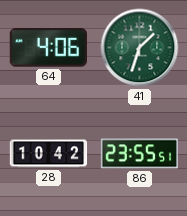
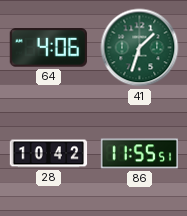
86: 23:55 -> 11:55 (139, 154)
